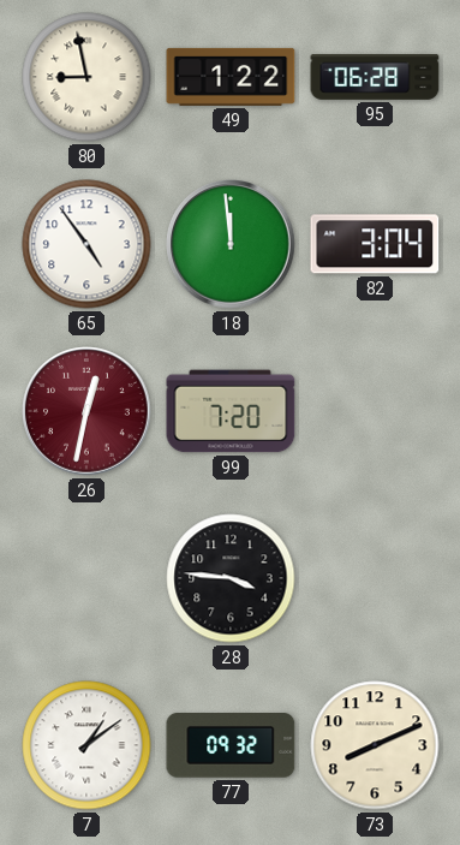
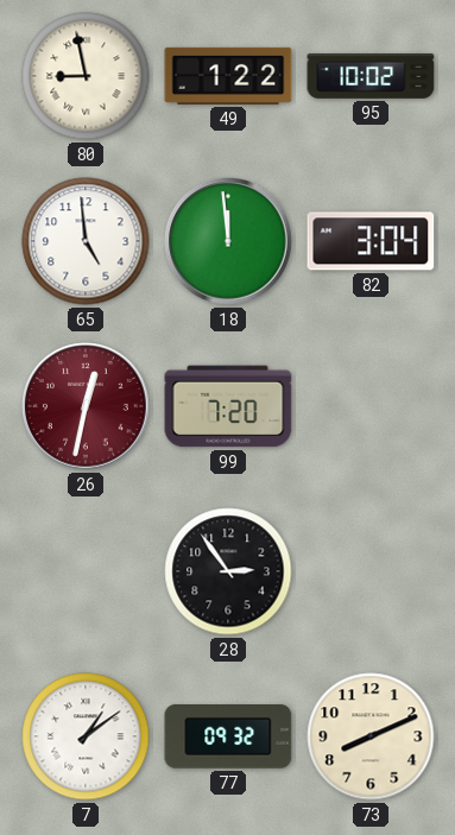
95: 06:28 -> 10:02 (371, 76)
65: 4:54 -> 4:59 (86, 241)
28: 3:46 -> 2:54 (228, 571)
